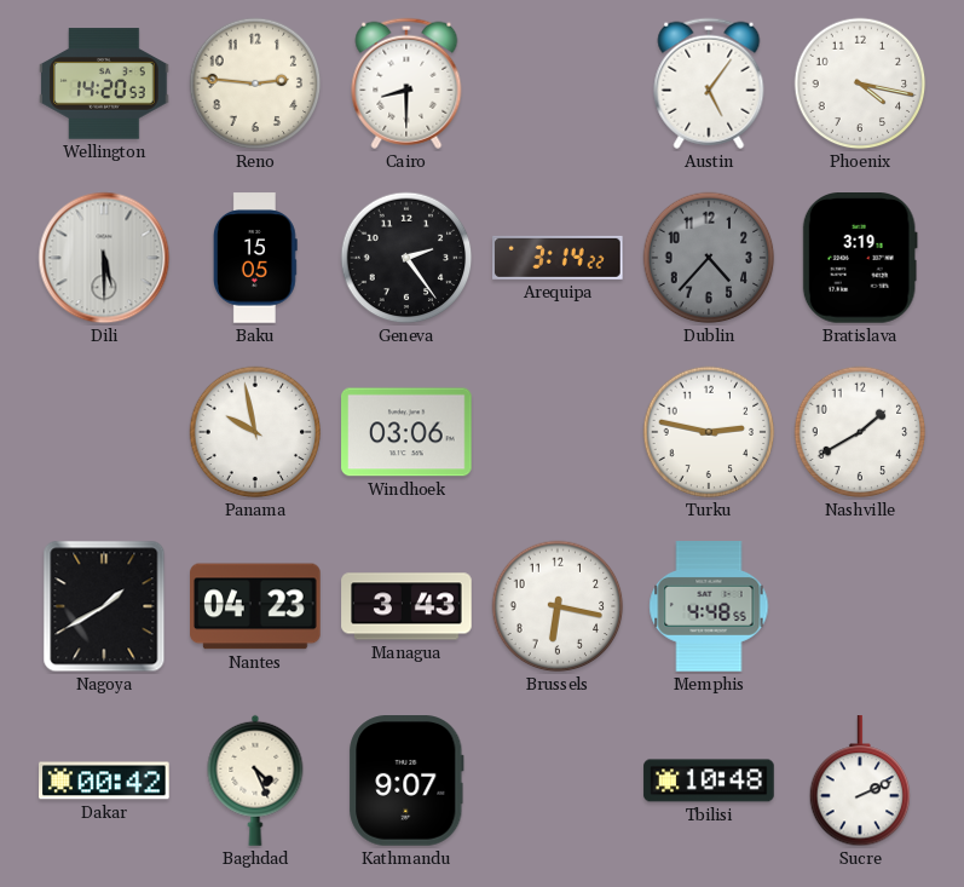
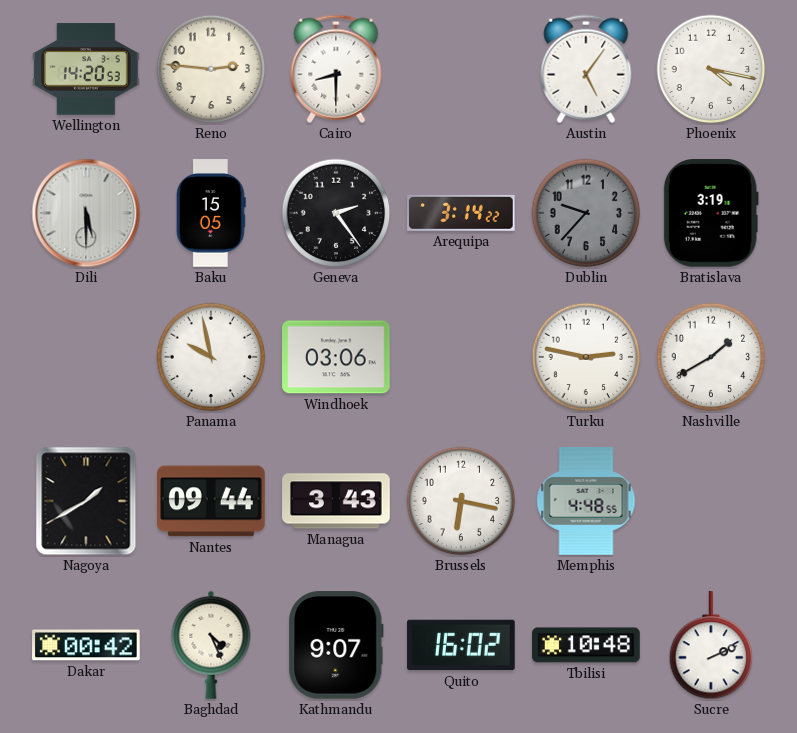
Dublin: 4:37 -> 9:37 (586, 213)
Nantes: 04:23 -> 09:44 (211, 501)
Quito: none -> 16:02 (461, 645)
